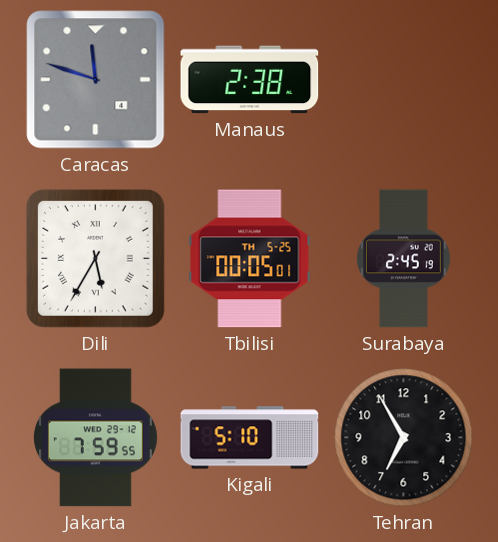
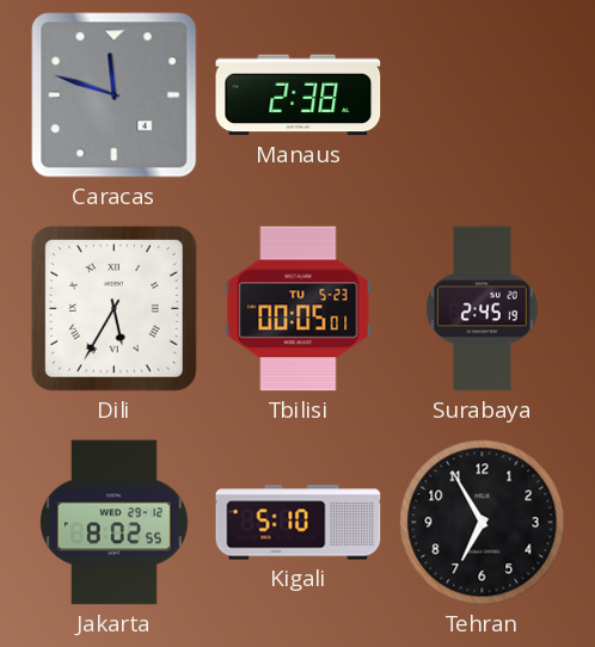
Tbilisi date: TH 5-25 -> TU 5-23 (299, 309)
Jakarta: 7:59 -> 8:02 (114, 523)
